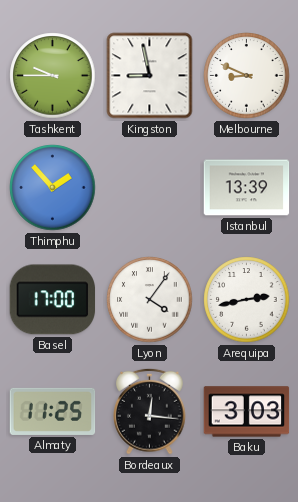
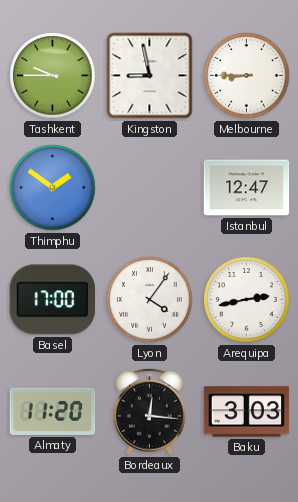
Melbourne: 8:49 -> 8:45 (247, 76)
Thimphu: 1:53 -> 1:51 (53, 188)
Istanbul: 13:39 -> 12:47 (247, 188)
Almaty: 11:25 -> 11:20 (53, 411)
